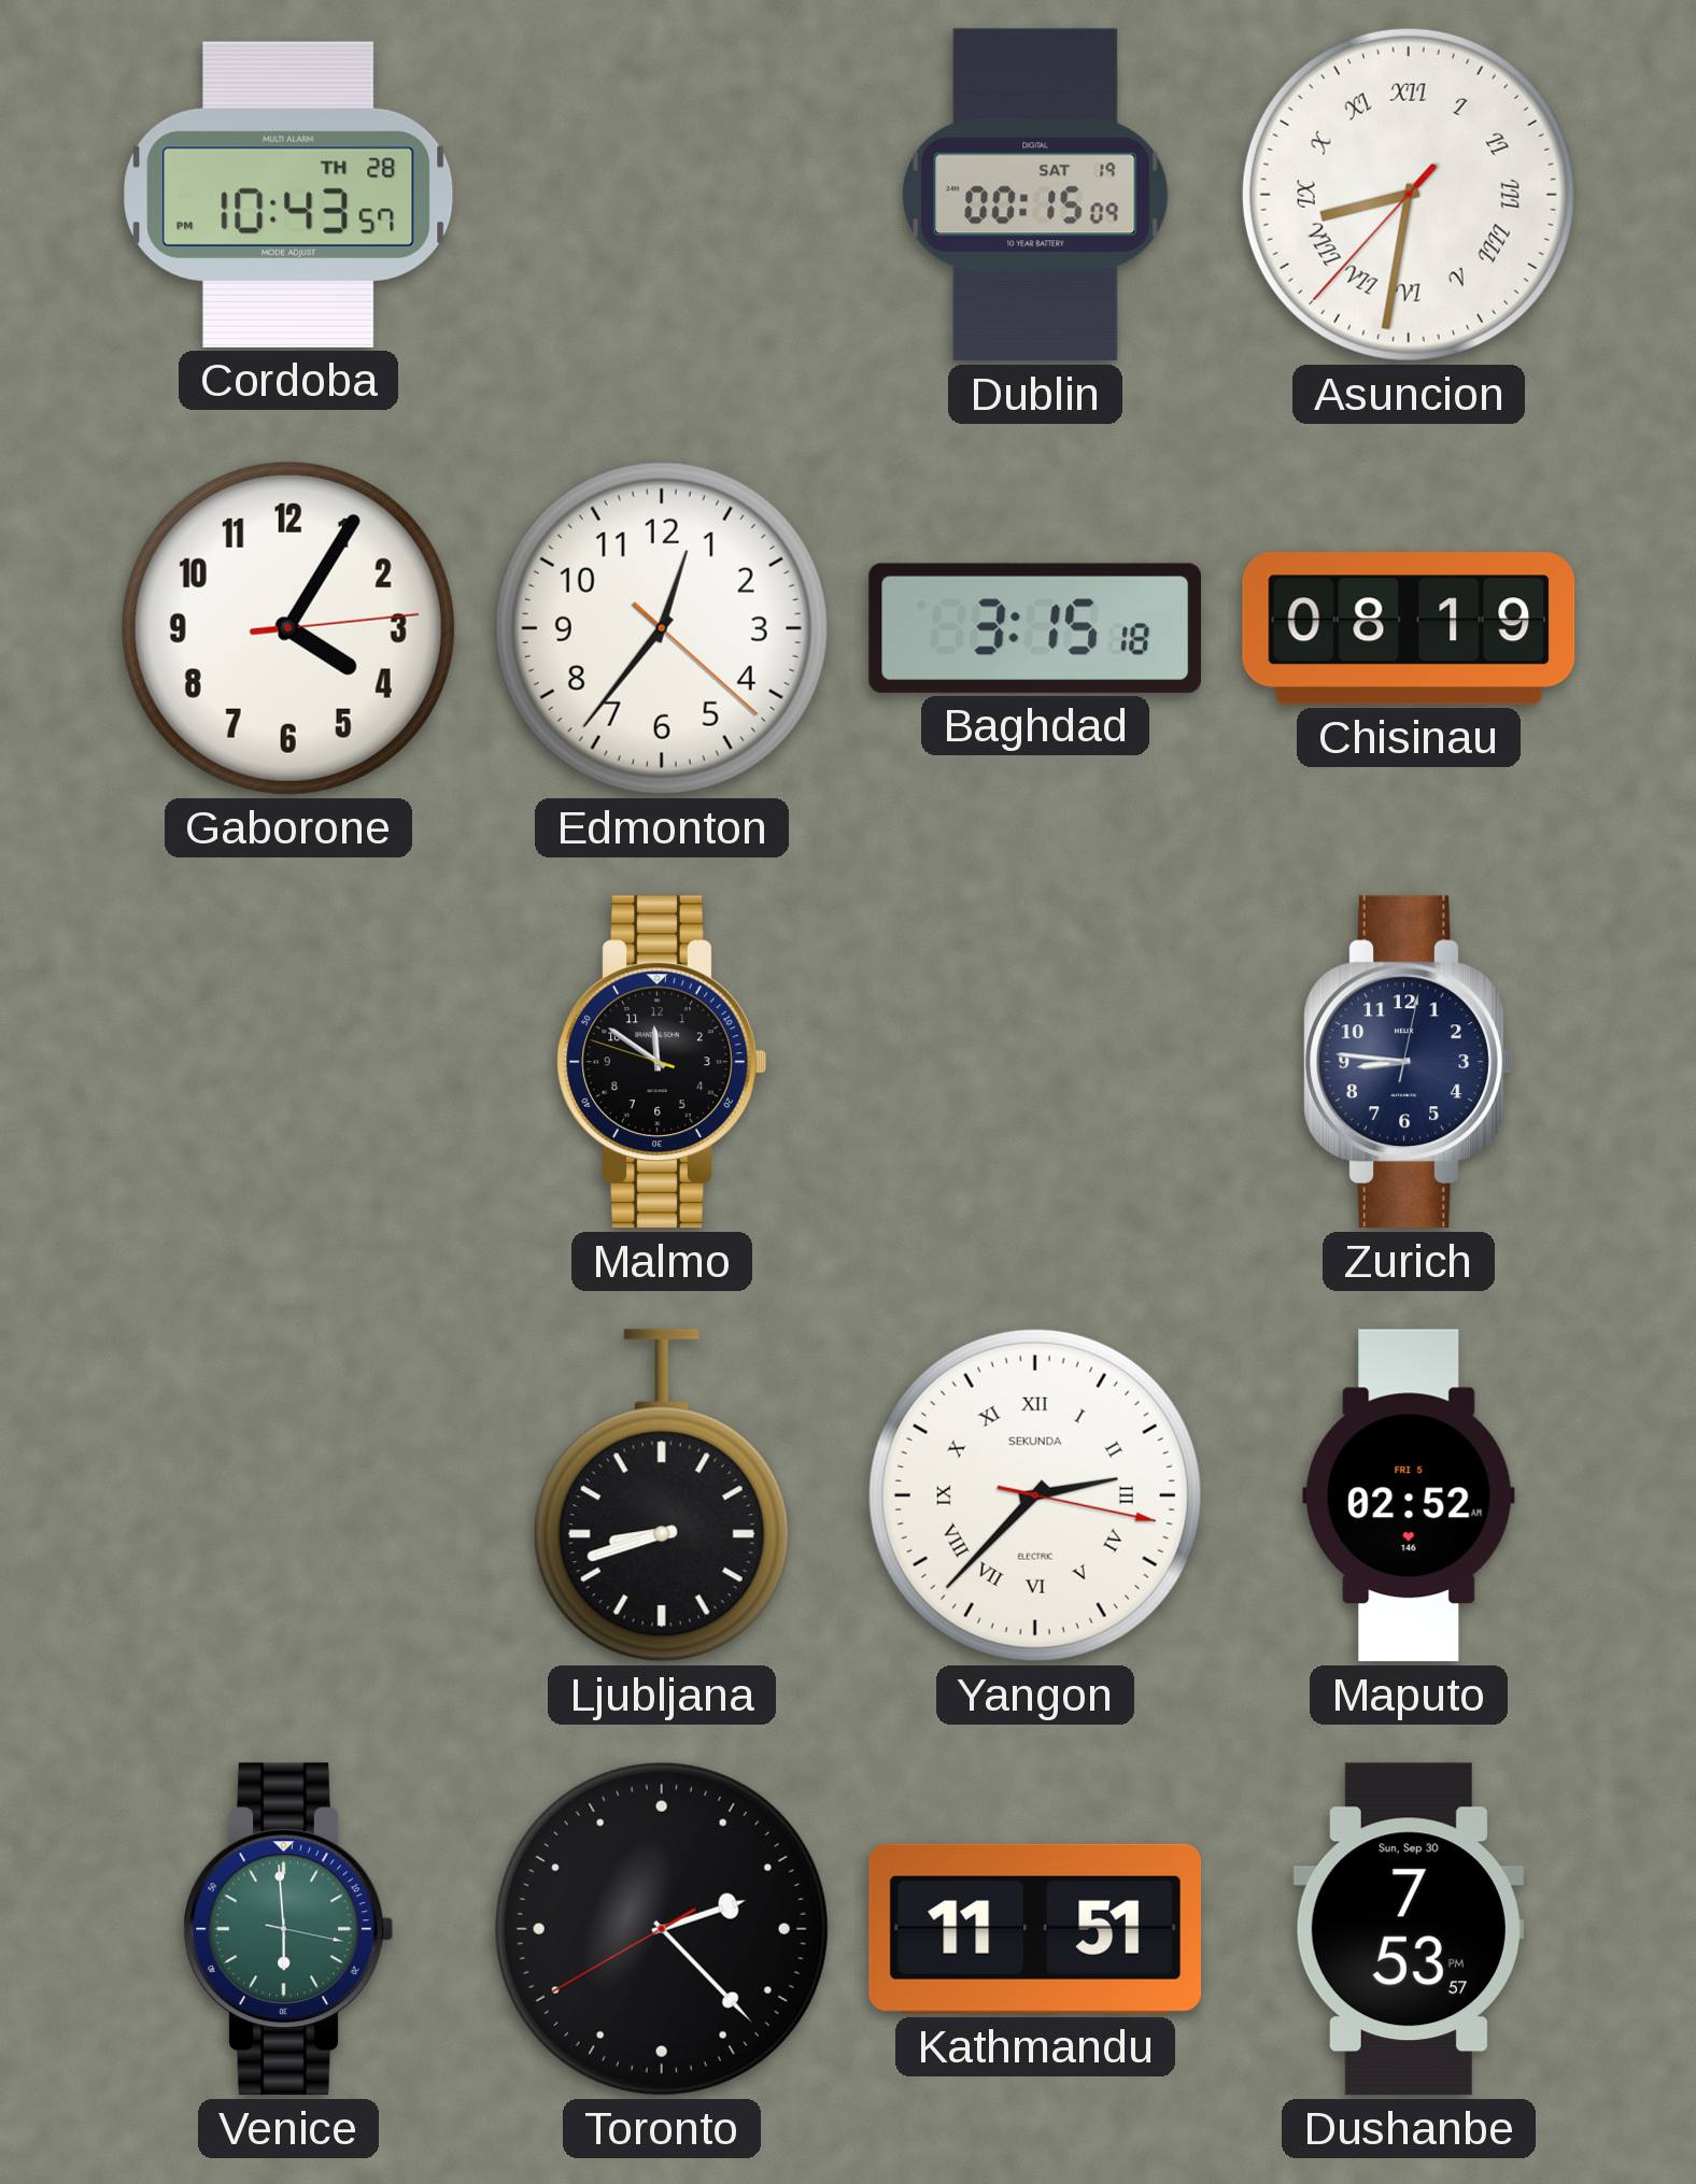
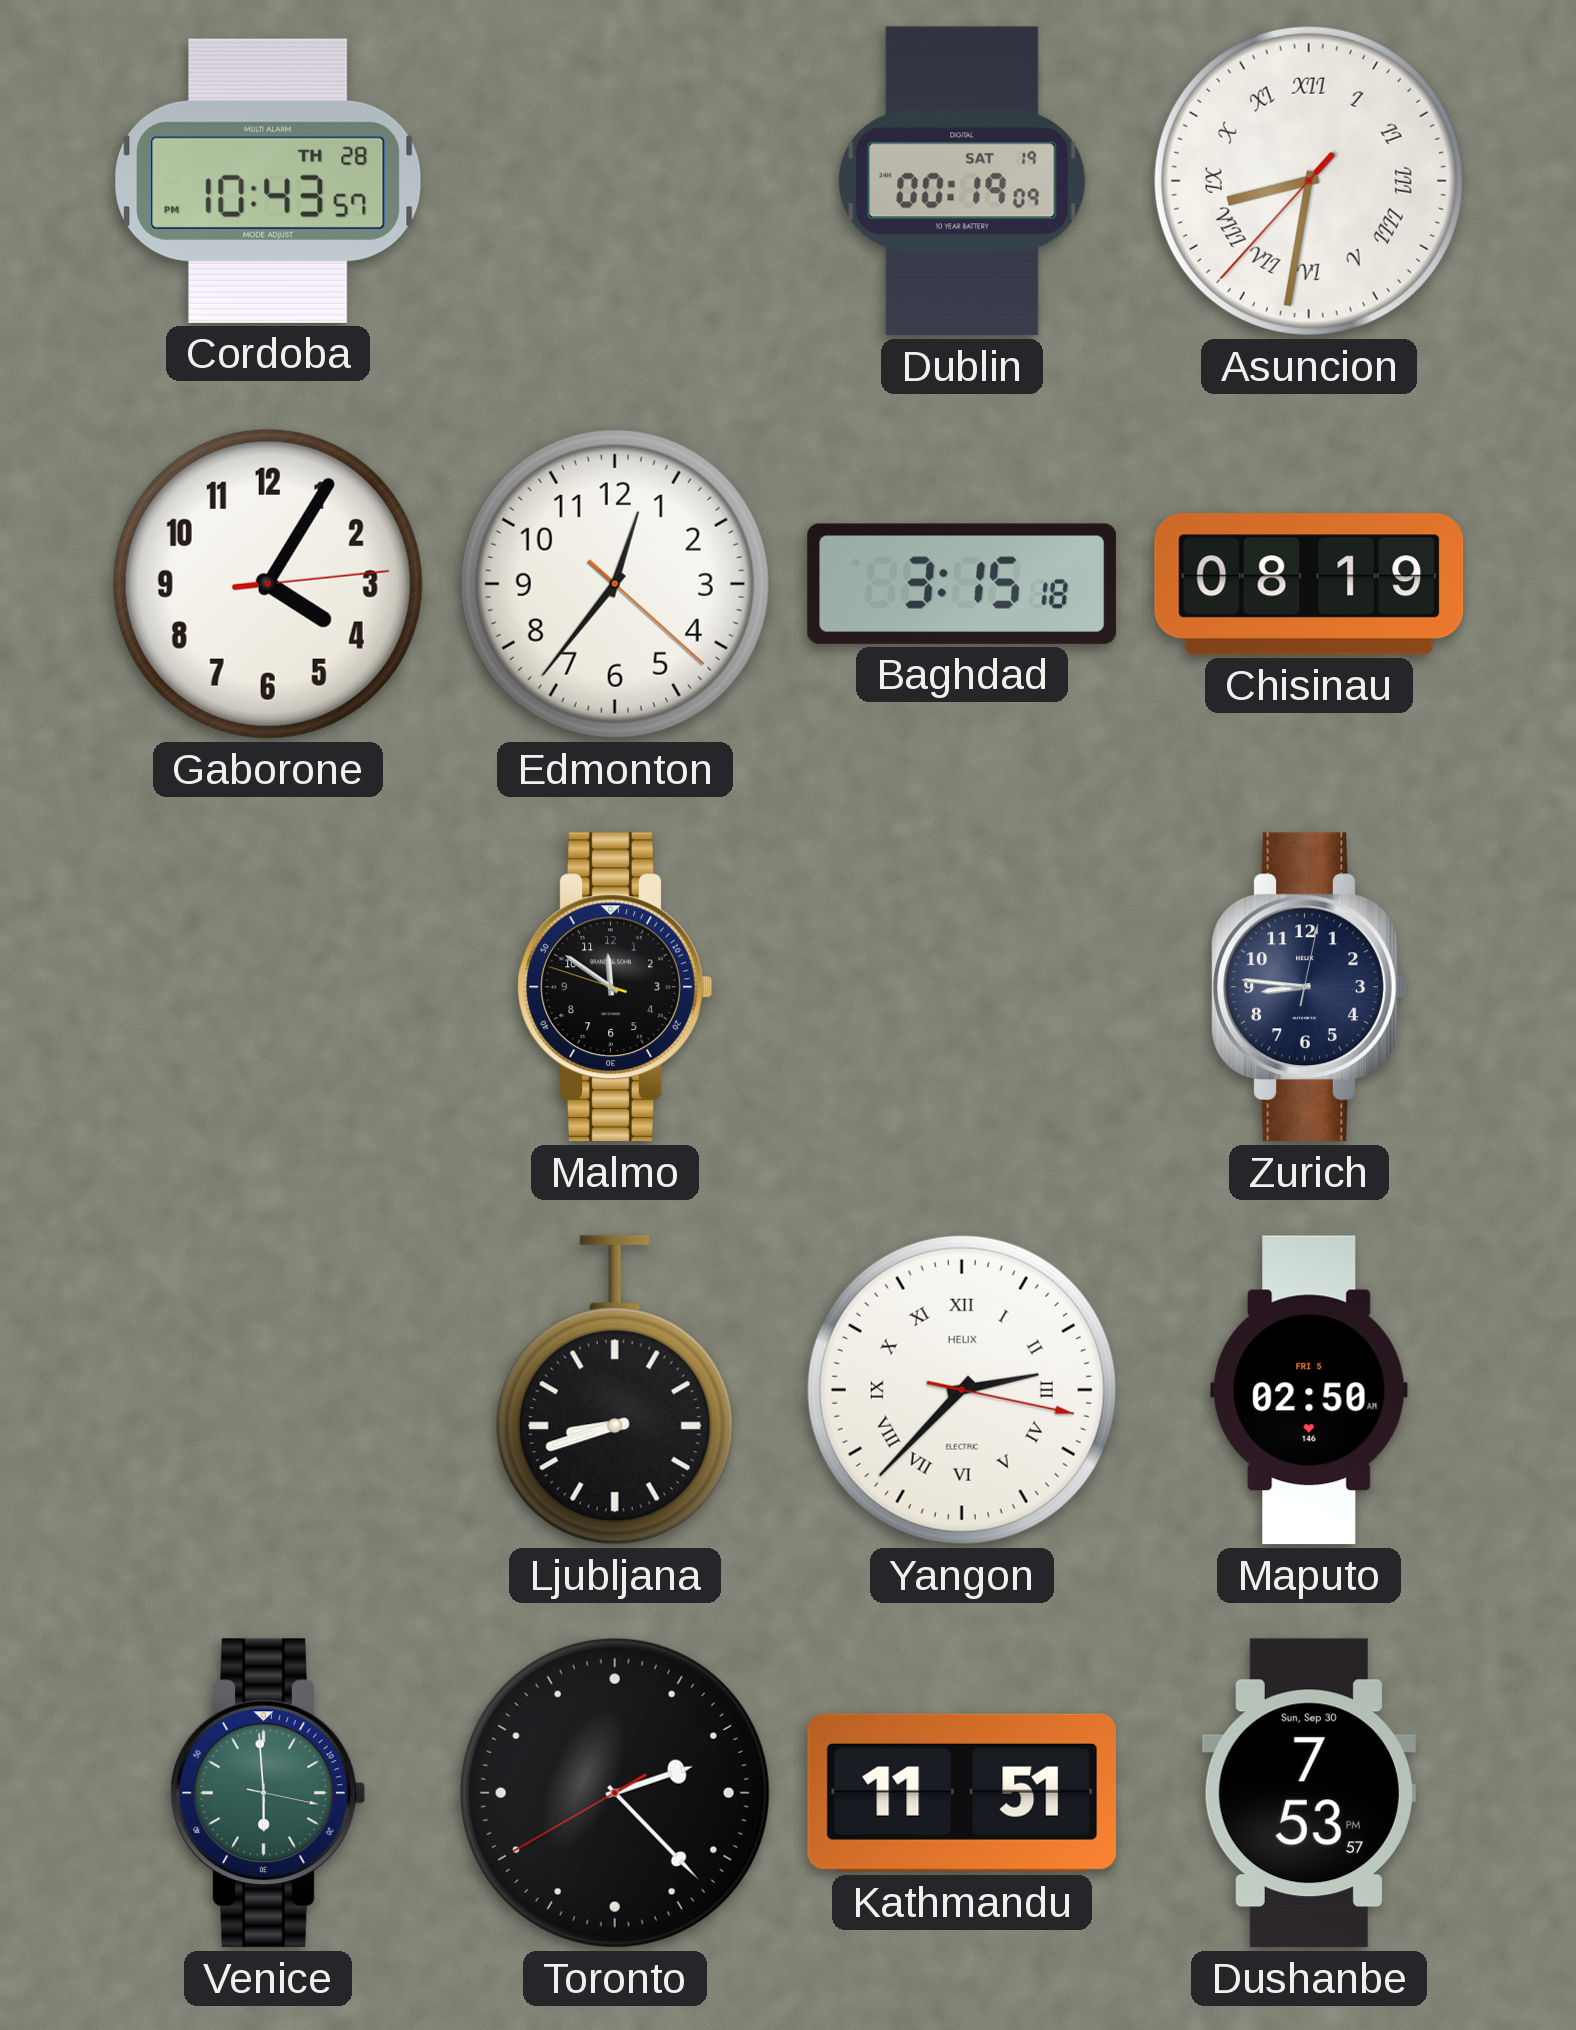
Dublin: 00:15 -> 00:19 (962, 181)
Yangon brand: SEKUNDA -> HELIX (962, 1390)
Maputo: 02:52 -> 02:50 (1309, 1390)
